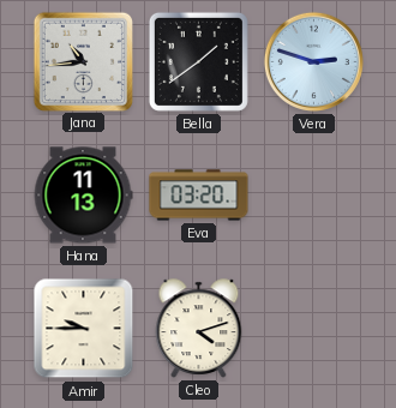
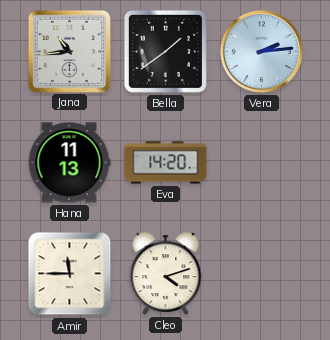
Vera: 2:48 -> 2:14 (261, 51)
Eva: 03:20 -> 14:20 (166, 163)
Amir: 9:45 -> 11:45 (70, 274)
